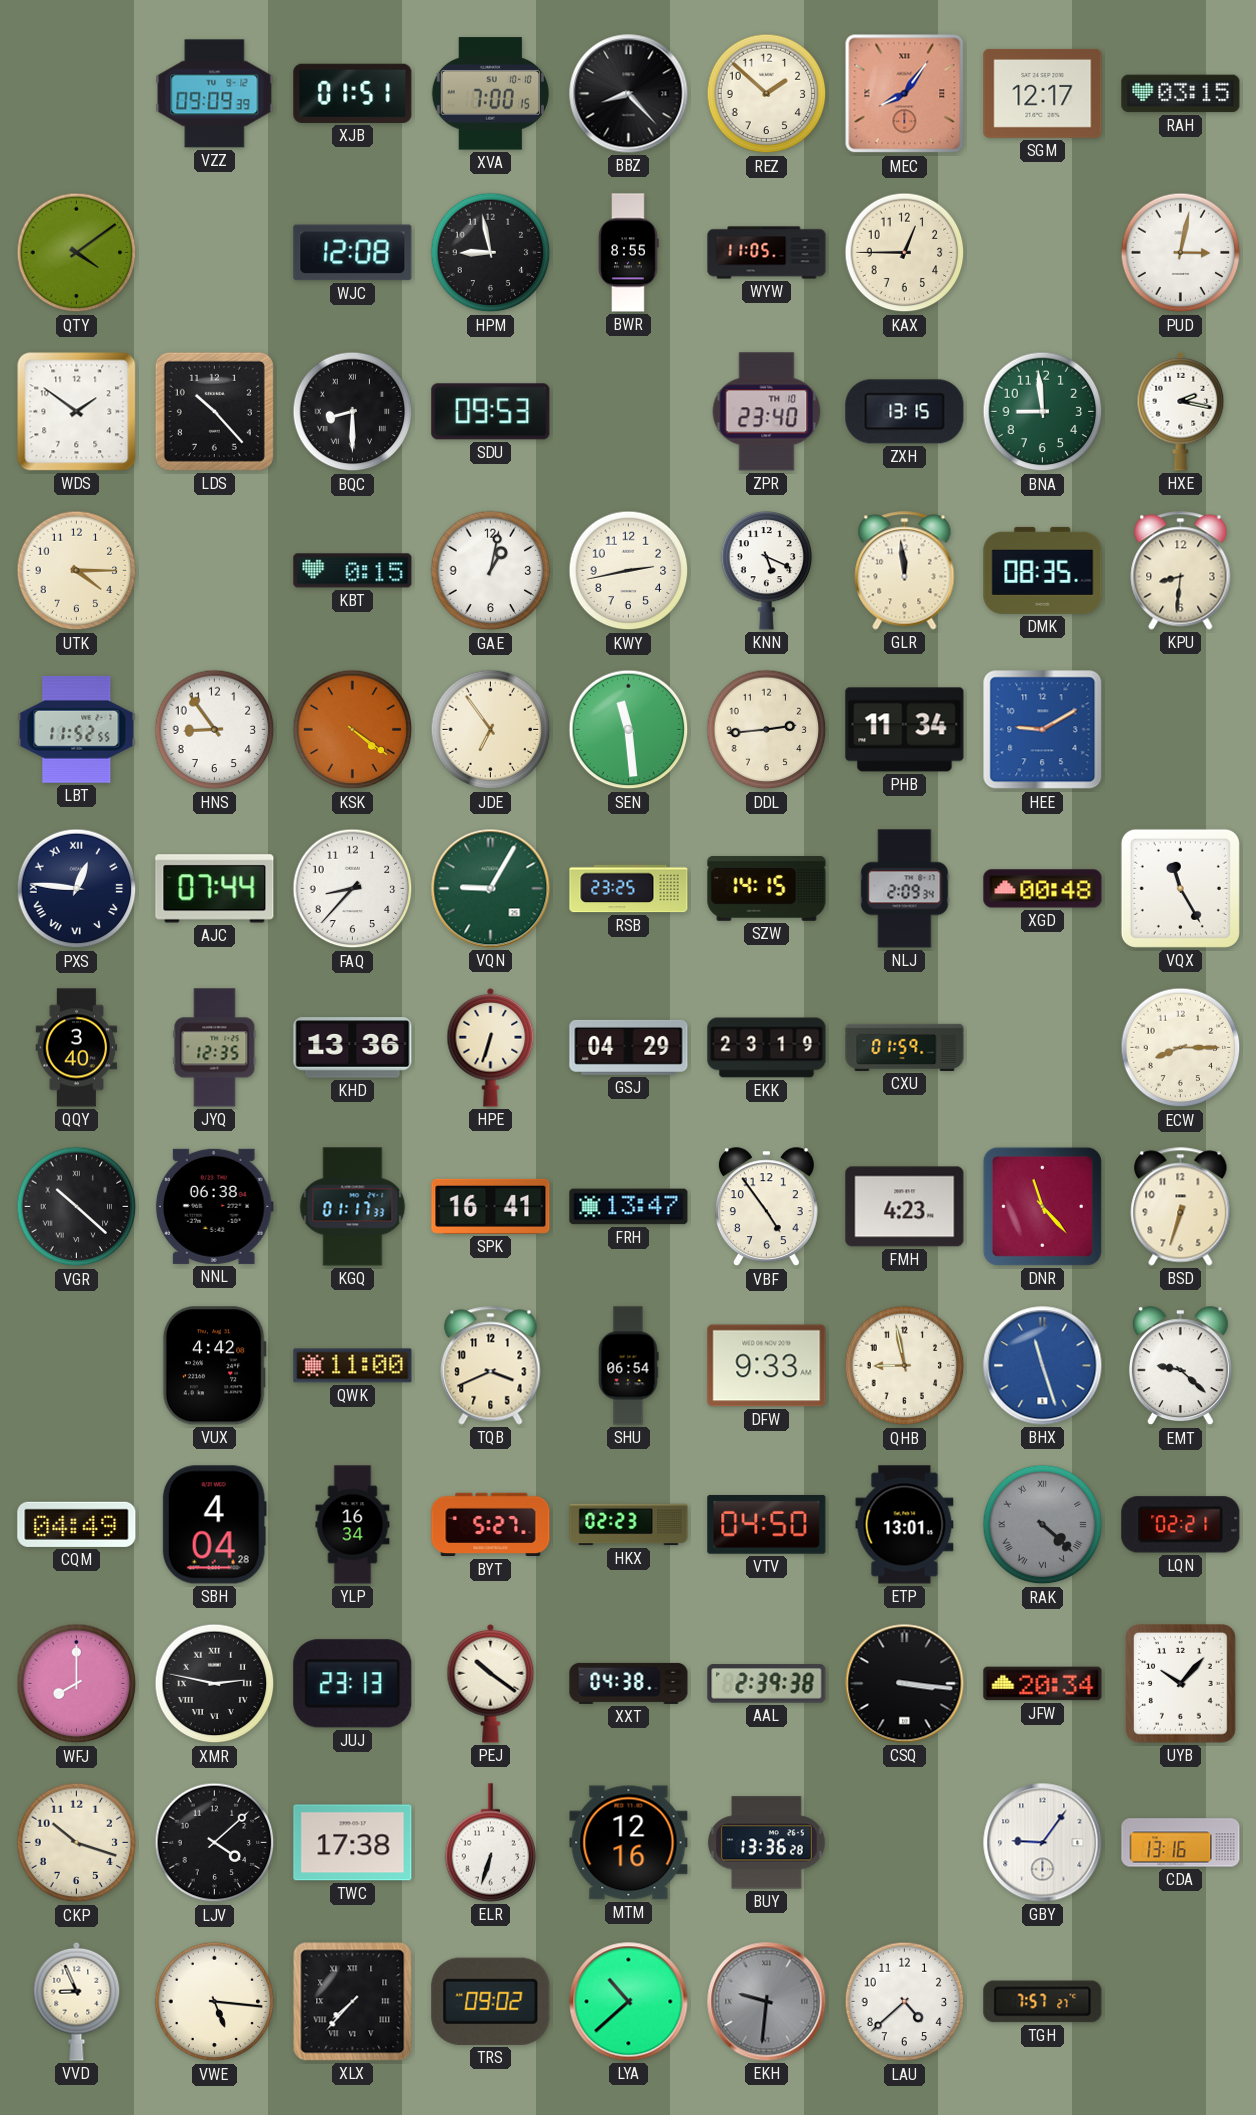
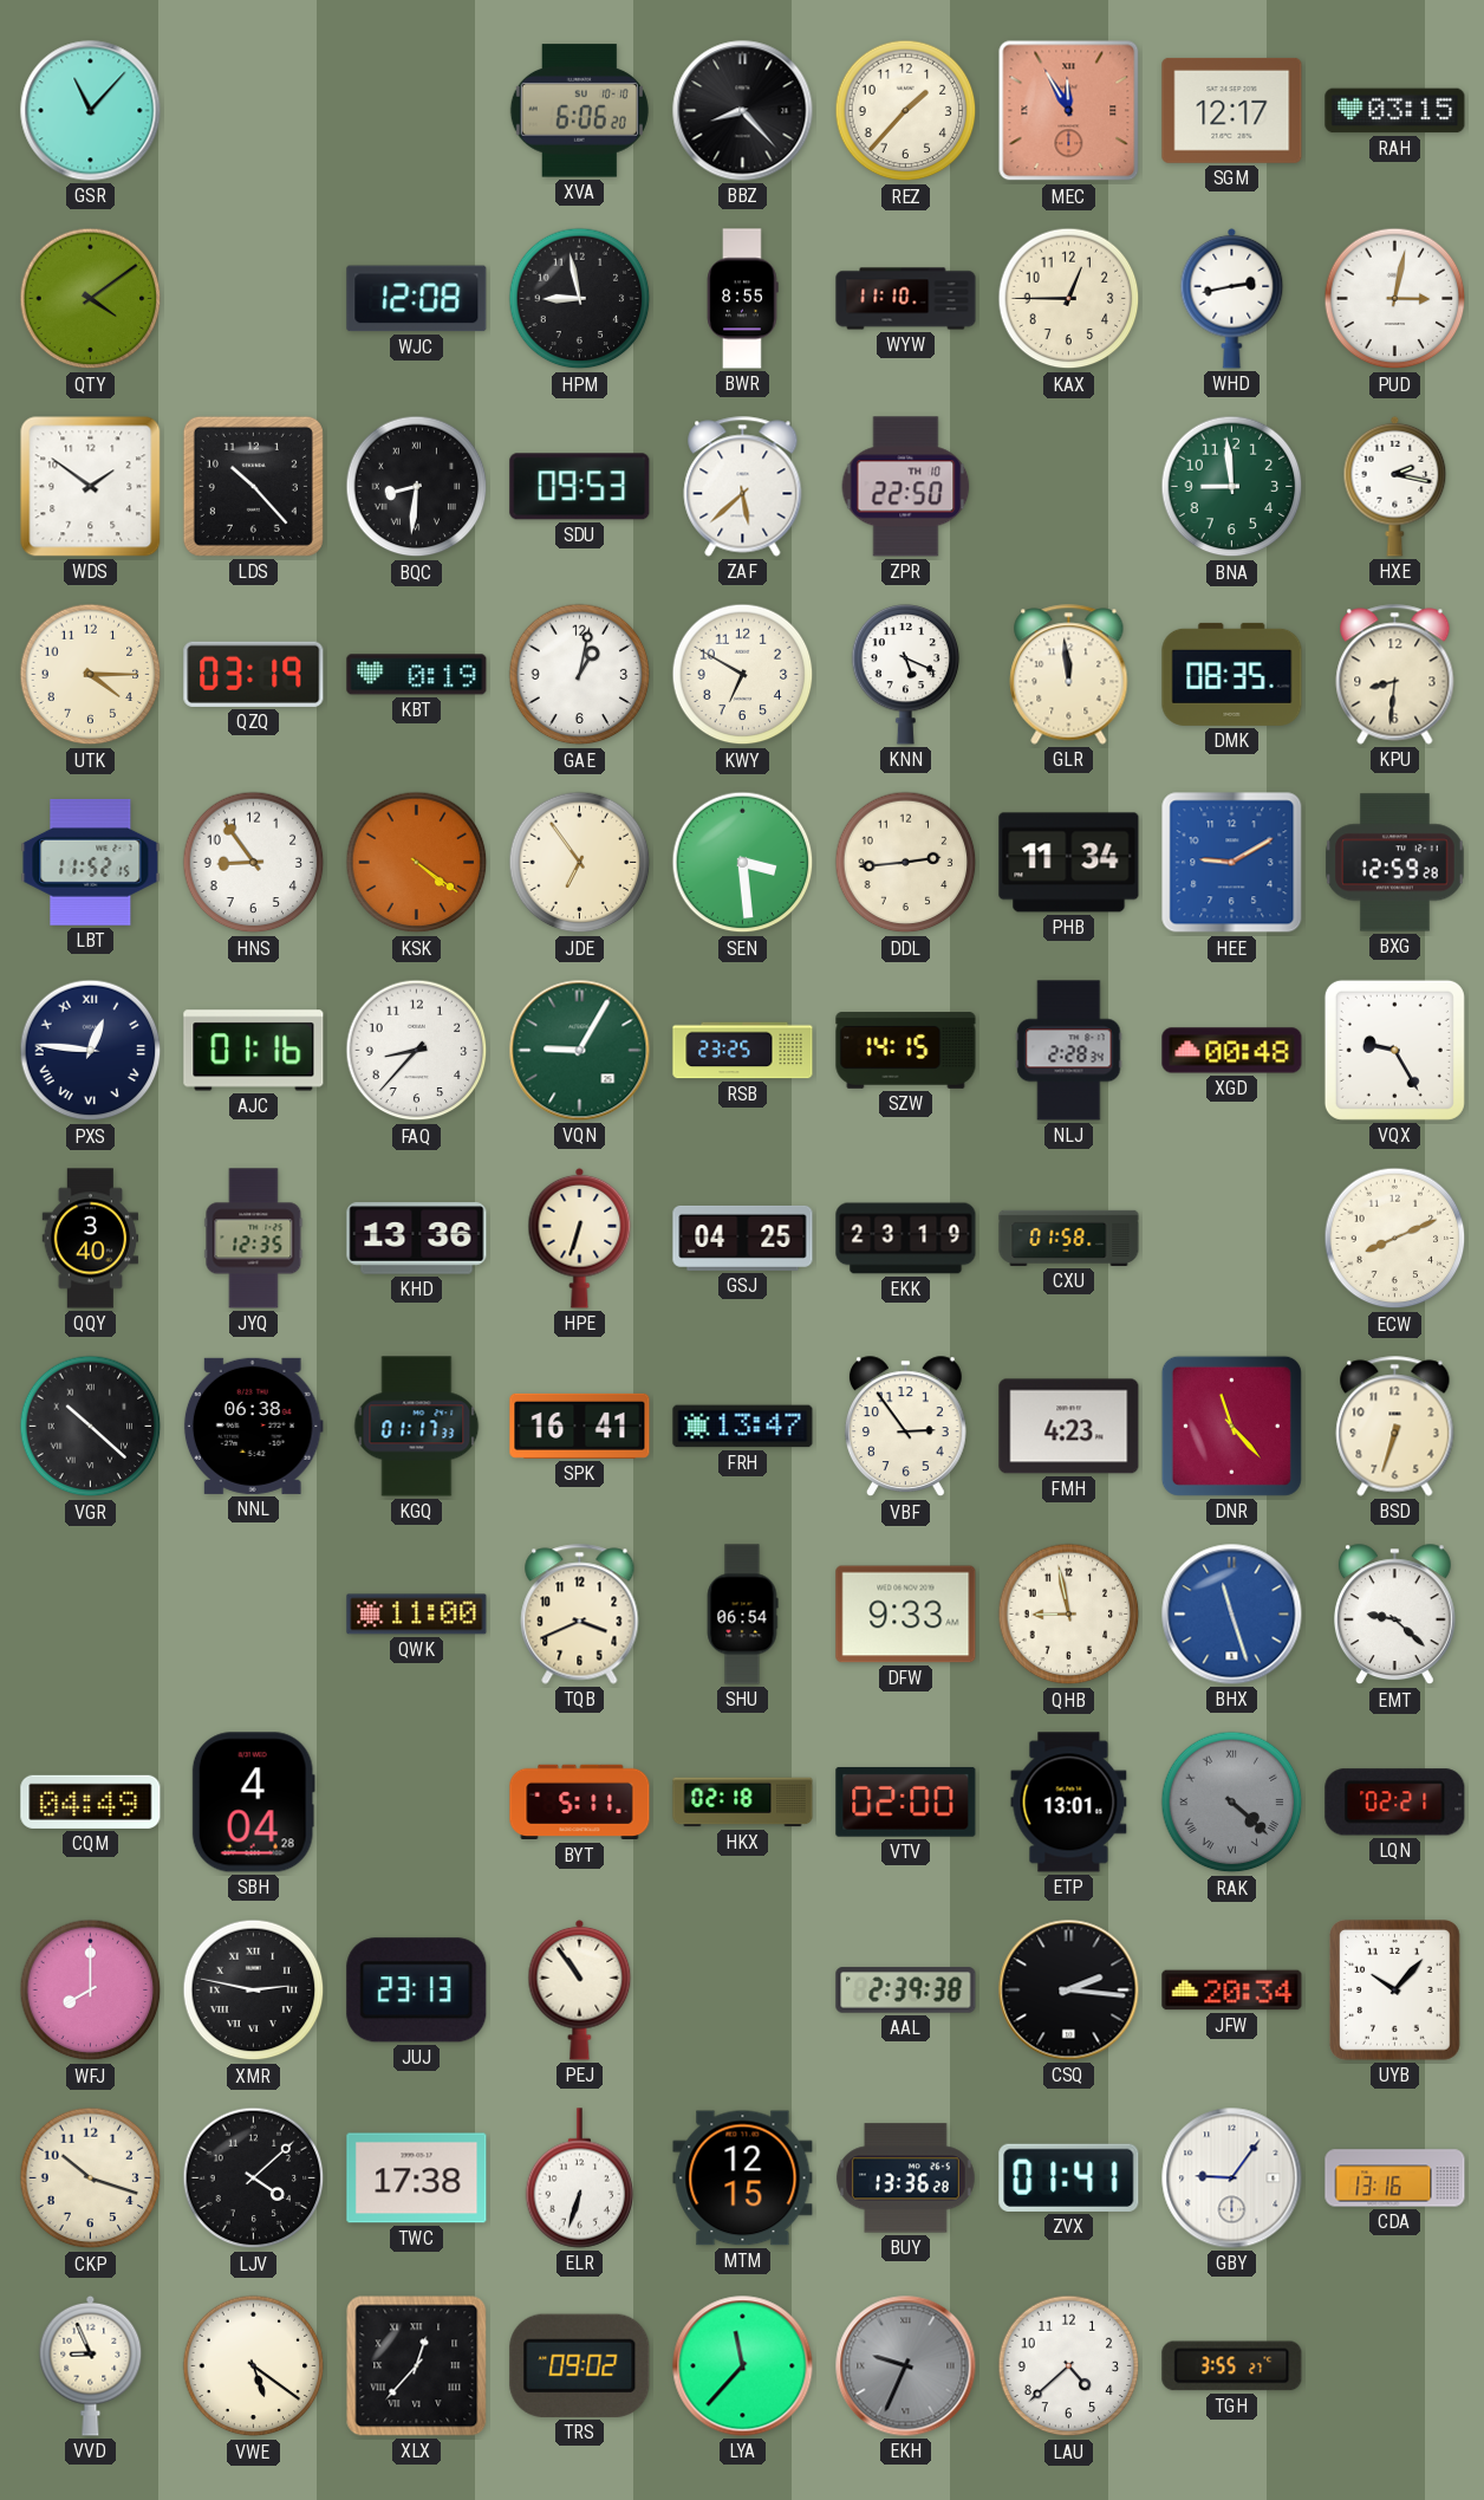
GSR: none -> 11:07 (91, 111)
VZZ: 09:09 -> none (215, 94)
XJB: 01:51 -> none (353, 93)
XVA: 7:00 -> 6:06 (579, 111)
REZ: 1:52 -> 1:37 (906, 111)
MEC: 8:06 -> 11:55 (1069, 111)
WYW: 11:05 -> 11:10 (906, 299)
WHD: none -> 2:43 (1232, 298)
BQC: 8:30 -> 8:31 (417, 487)
ZAF: none -> 5:38 (743, 487)
ZPR: 23:40 -> 22:50 (906, 487)
ZXH: 13:15 -> none (905, 412)
QZQ: none -> 03:19 (254, 674)
KBT: 0:15 -> 0:19 (417, 675)
KWY: 2:43 -> 6:50 (743, 675)
LBT: 11:52:55 -> 11:52:15 (91, 862)
SEN: 11:29 -> 3:29 (743, 863)
BXG: none -> 12:59 (1395, 863)
AJC: 07:44 -> 01:16 (254, 1051)
NLJ: 2:09 -> 2:28 (1069, 1051)
VQX: 11:25 -> 9:25 (1394, 1050)
GSJ: 04:29 -> 04:25 (743, 1238)
CXU: 01:59 -> 01:58 (1069, 1238)
ECW: 8:15 -> 8:11 (1395, 1239)
VBF: 4:54 -> 2:54 (905, 1427)
VUX: 4:42 -> none (214, 1366)
YLP: 16:34 -> none (353, 1525)
BYT: 5:27 -> 5:11 (580, 1803)
HKX: 02:23 -> 02:18 (743, 1803)
VTV: 04:50 -> 02:00 (906, 1801)
PEJ: 10:21 -> 10:54 (580, 1989)
XXT: 04:38 -> none (629, 1683)
CSQ: 3:16 -> 2:16 (1069, 1991)
MTM: 12:16 -> 12:15 (743, 2178)
ZVX: none -> 01:41 (1069, 2177)
VWE: 5:16 -> 5:21 (254, 2366)
XLX: 7:37 -> 12:37 (417, 2366)
LYA: 10:38 -> 11:37 (743, 2366)
EKH: 9:31 -> 9:34 (906, 2366)
TGH: 7:57 -> 3:55 (1232, 2366)
